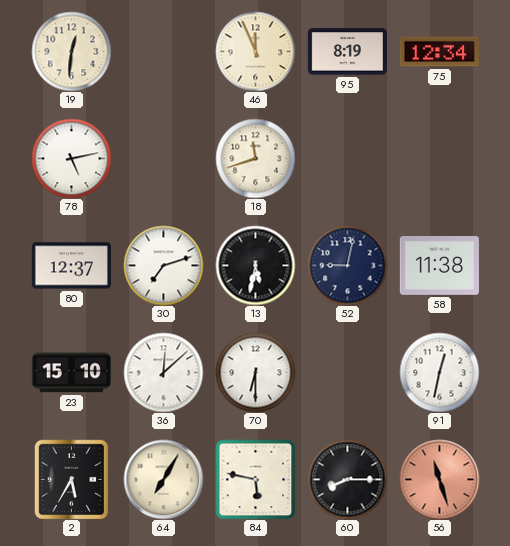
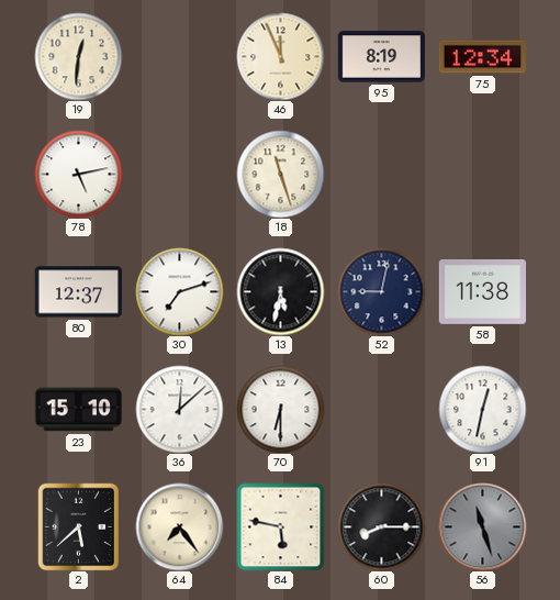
18: 11:42 -> 11:27 (280, 174)
2: 5:35 -> 5:38 (79, 526)
64: 7:05 -> 7:24 (179, 526)
56 dial: salmon -> grey (482, 526)
